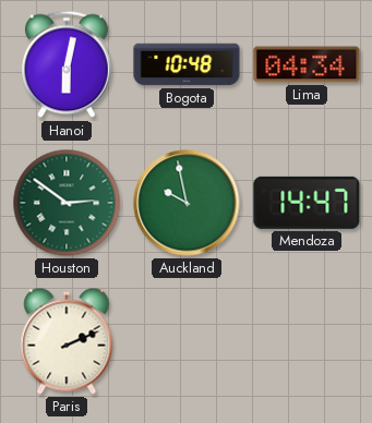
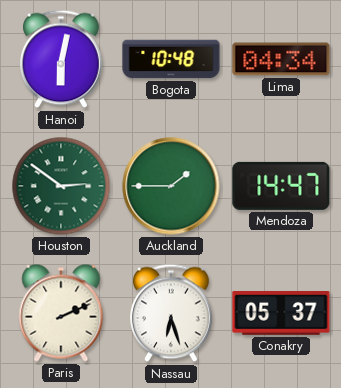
Auckland: 9:58 -> 1:45 (171, 186)
Nassau: none -> 6:27 (172, 313)
Conakry: none -> 05:37 (281, 314)
